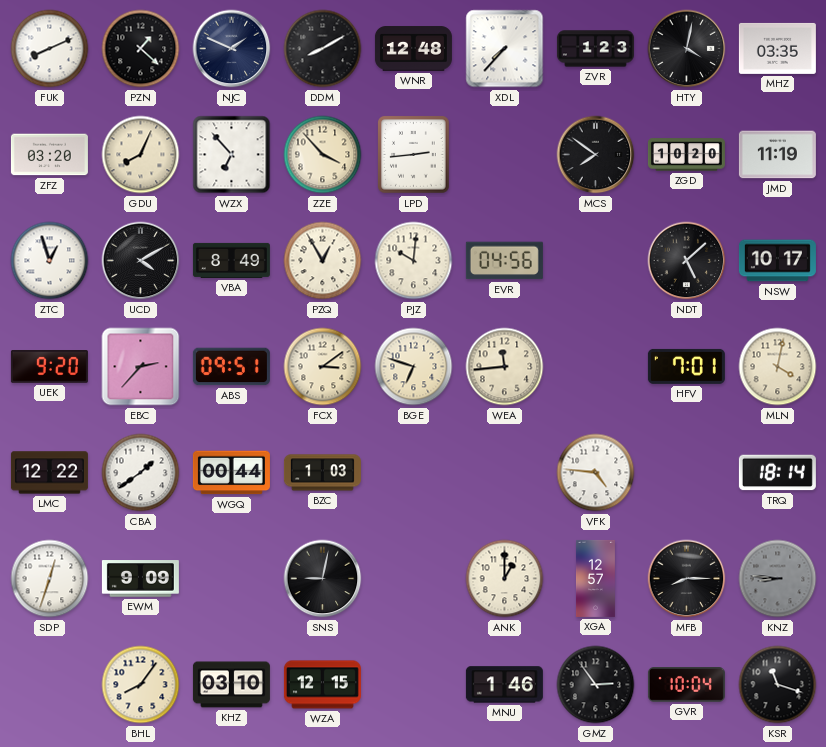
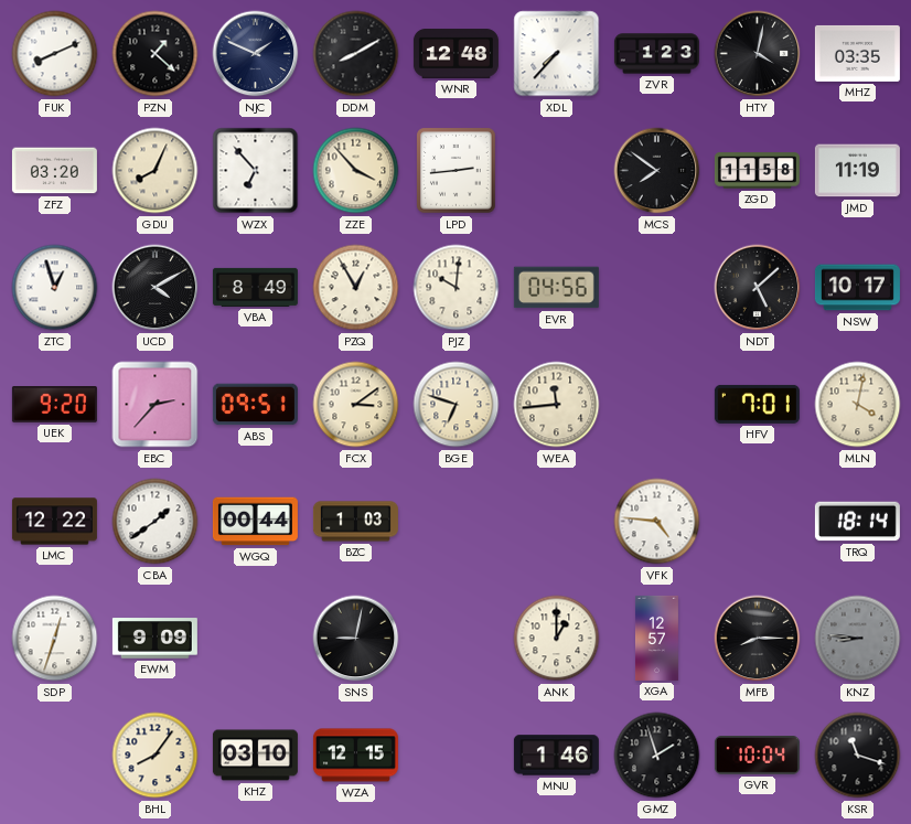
ZGD: 10:20 -> 11:58 (757, 171)
GMZ: 2:54 -> 1:57 (657, 756)
